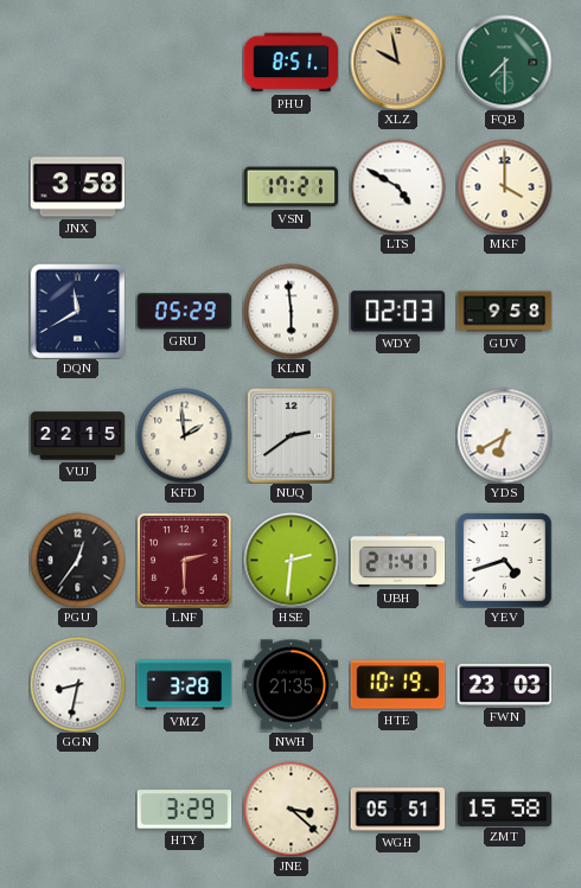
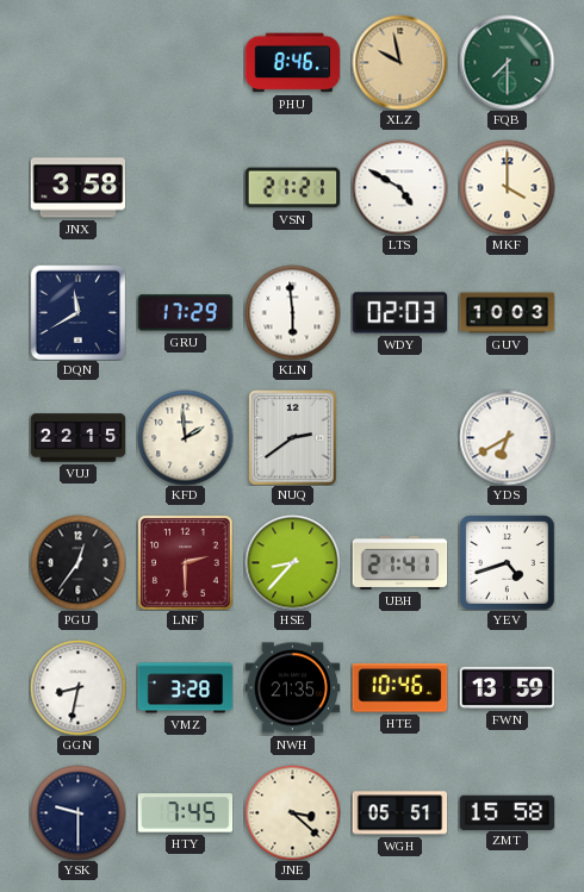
PHU: 8:51 -> 8:46 (292, 63)
VSN: 17:21 -> 21:21 (292, 188)
GRU: 05:29 -> 17:29 (185, 313)
GUV: 9:58 -> 10:03 (507, 313)
HSE: 2:31 -> 8:37 (292, 562)
HTE: 10:19 -> 10:46 (399, 688)
FWN: 23:03 -> 13:59 (507, 687)
YSK: none -> 9:30 (77, 812)
HTY: 3:29 -> 7:45 (185, 813)
